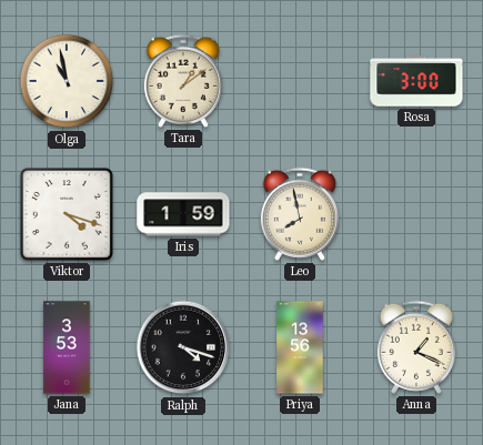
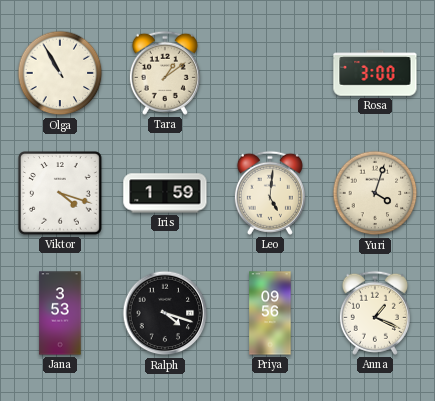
Olga: 10:58 -> 10:55 (60, 73)
Leo: 7:58 -> 5:01 (270, 193)
Yuri: none -> 4:03 (375, 193)
Priya: 13:56 -> 09:56 (270, 313)
